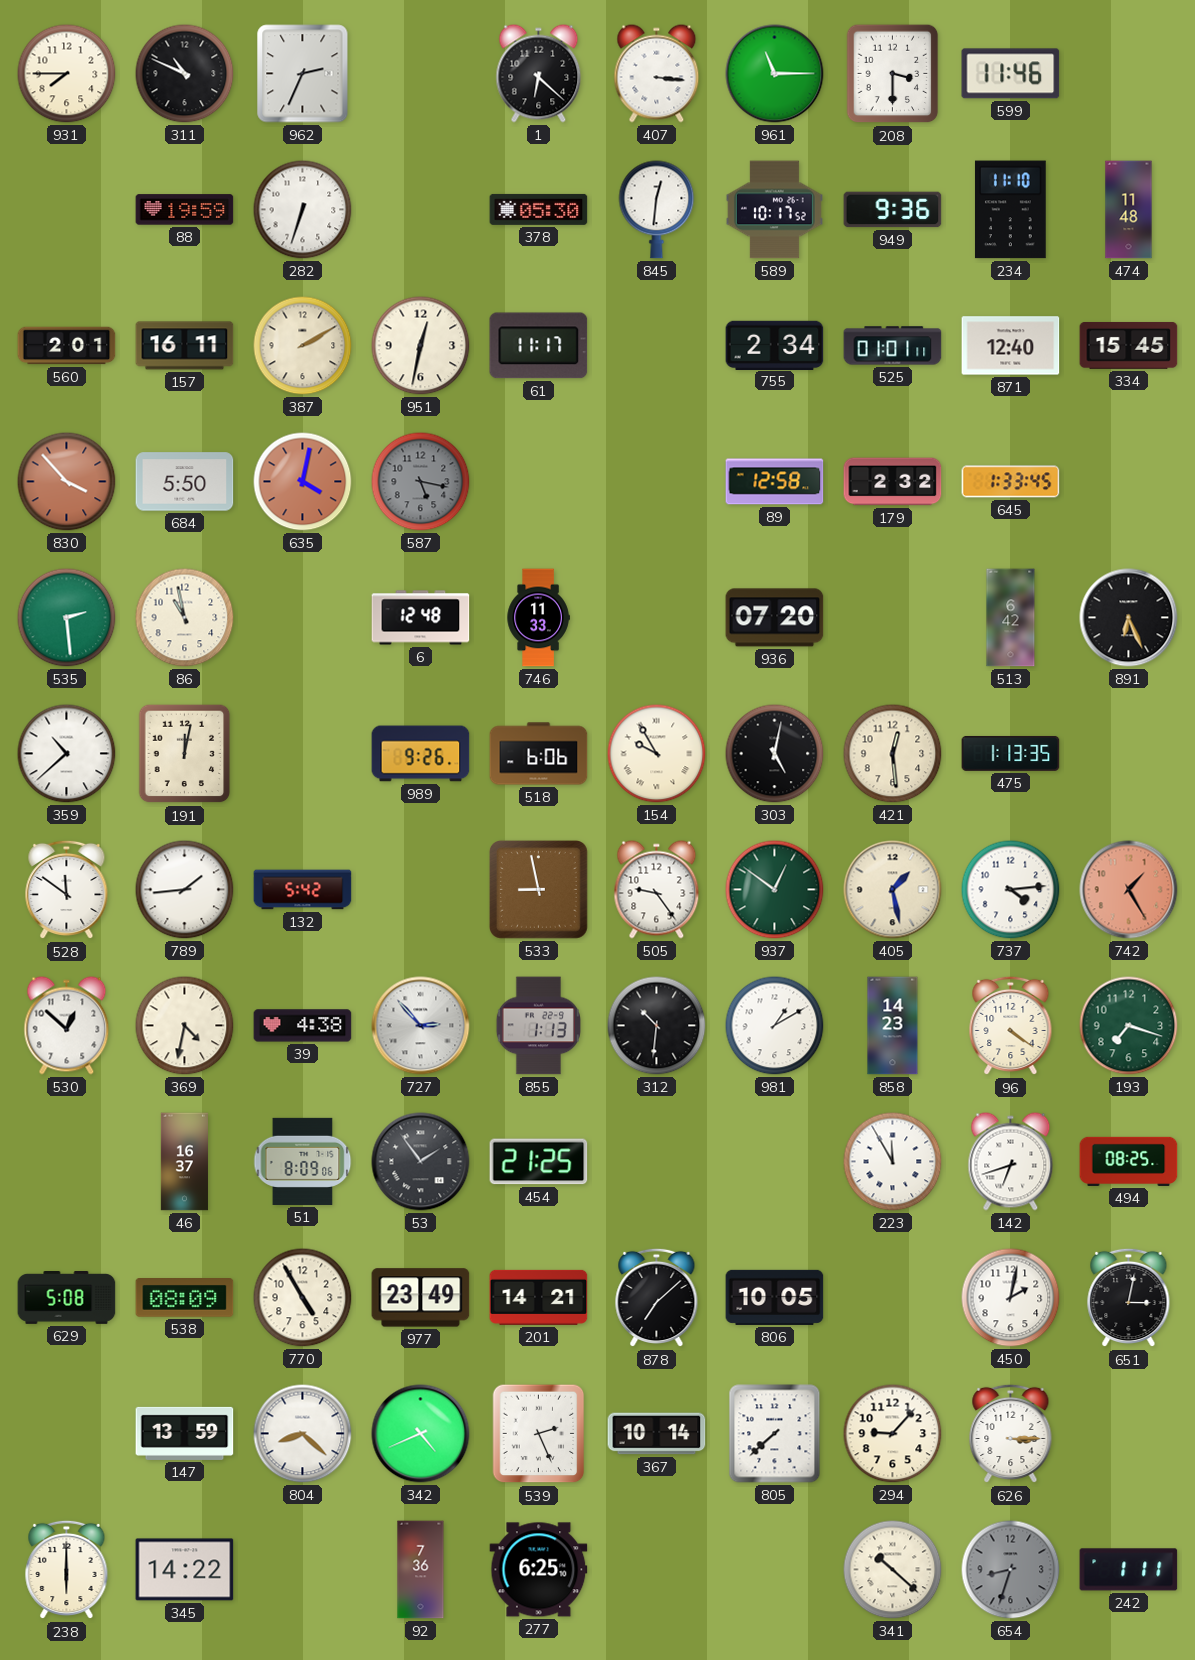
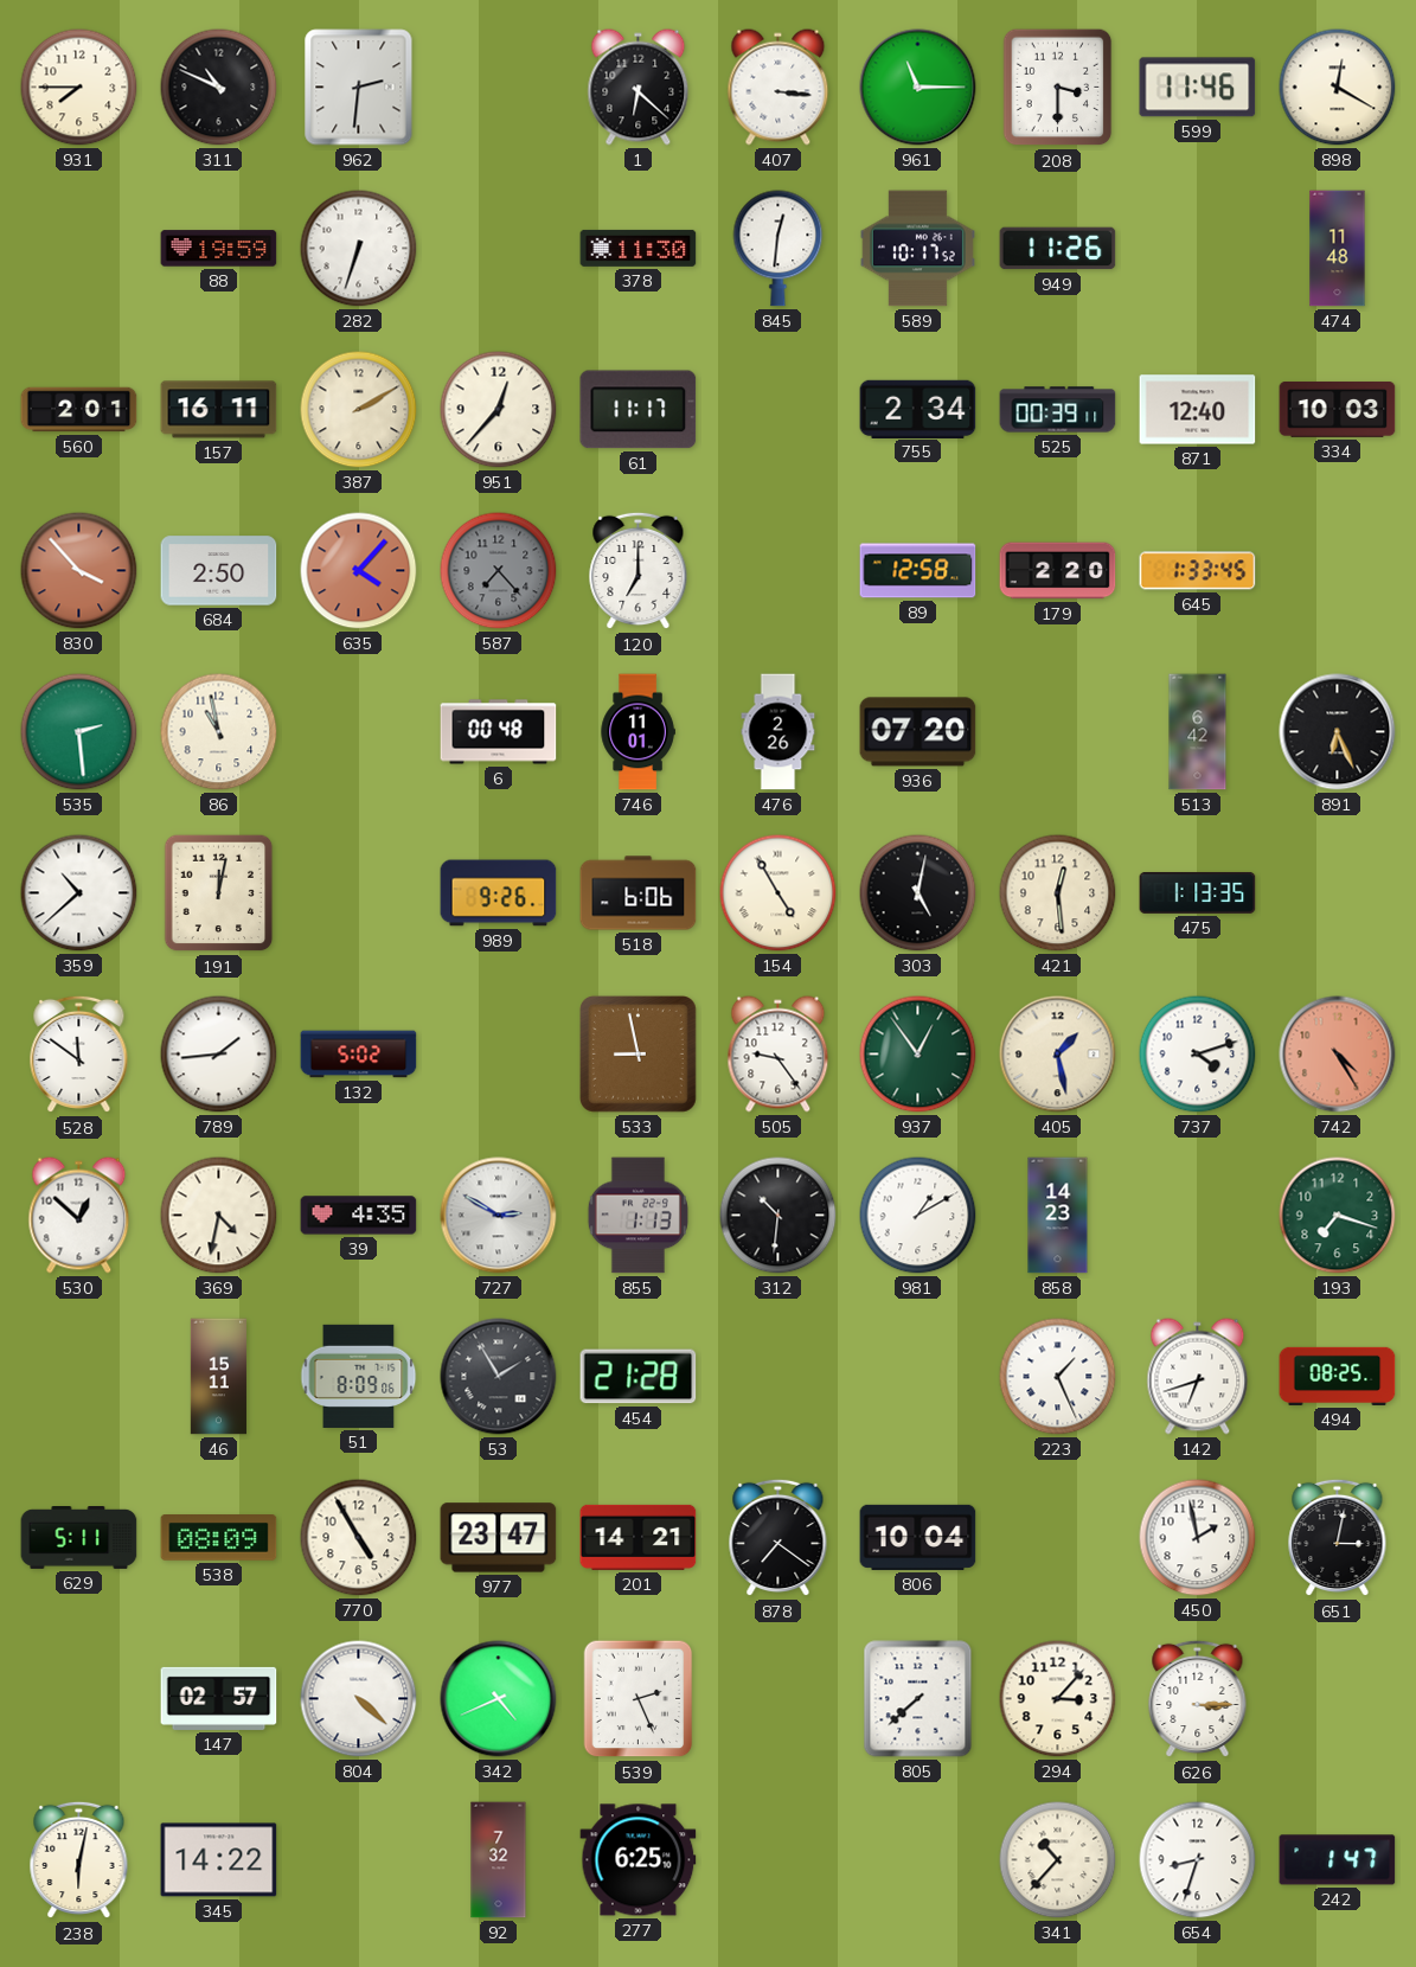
962: 2:34 -> 2:31 (359, 88)
898: none -> 12:20 (1338, 88)
378: 05:30 -> 11:30 (639, 248)
949: 9:36 -> 11:26 (1058, 249)
234: 11:10 -> none (1010, 210)
951: 12:32 -> 12:37 (499, 410)
525: 01:01 -> 00:39 (1058, 410)
334: 15:45 -> 10:03 (1338, 410)
684: 5:50 -> 2:50 (219, 571)
635: 4:02 -> 4:07 (359, 571)
587: 5:17 -> 7:23 (499, 571)
120: none -> 7:00 (639, 571)
179: 2:32 -> 2:20 (1058, 571)
6: 12:48 -> 00:48 (499, 732)
746: 11:33 -> 11:01 (637, 732)
476: none -> 2:26 (779, 732)
154: 9:55 -> 4:55 (779, 893)
132: 5:42 -> 5:02 (359, 1055)
937: 12:51 -> 12:54 (918, 1055)
737: 4:14 -> 4:12 (1198, 1055)
742: 1:25 -> 4:25 (1338, 1055)
39: 4:38 -> 4:35 (359, 1216)
727: 2:53 -> 2:50 (499, 1216)
96: 4:21 -> none (1011, 1026)
46: 16:37 -> 15:11 (218, 1377)
53: 1:54 -> 1:55 (499, 1377)
454: 21:25 -> 21:28 (639, 1377)
223: 11:55 -> 1:26 (1058, 1377)
629: 5:08 -> 5:11 (79, 1538)
977: 23:49 -> 23:47 (499, 1538)
878: 7:08 -> 7:21 (779, 1538)
806: 10:05 -> 10:04 (918, 1537)
450: 2:02 -> 1:58 (1198, 1538)
147: 13:59 -> 02:57 (219, 1698)
804: 8:22 -> 4:22 (359, 1699)
367: 10:14 -> none (657, 1434)
294: 9:07 -> 3:07 (1058, 1699)
238: 6:00 -> 6:02 (79, 1860)
92: 7:36 -> 7:32 (499, 1860)
341: 10:22 -> 10:37 (1058, 1860)
654 dial: grey -> white (1198, 1860)
242: 1:11 -> 1:47 (1338, 1860)
